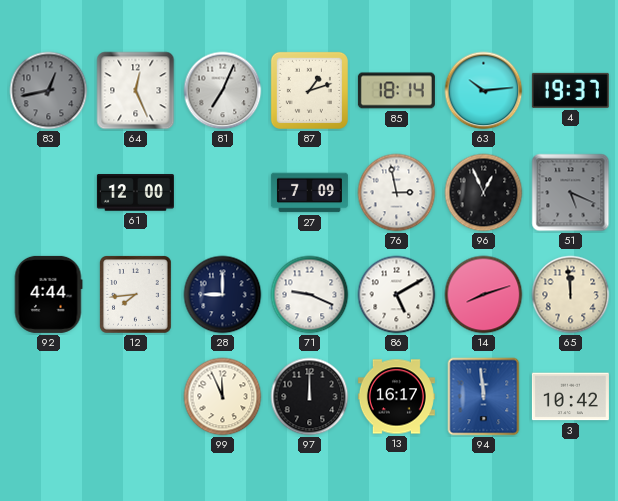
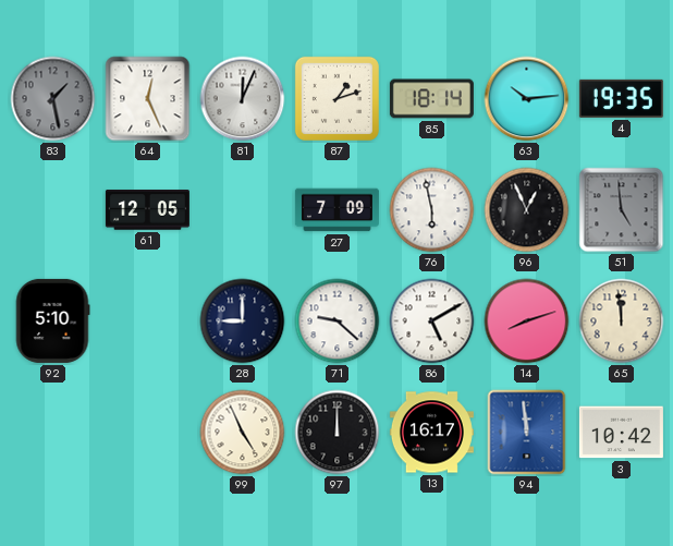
83: 12:43 -> 1:28 (53, 99)
81: 7:04 -> 12:04 (243, 99)
4: 19:37 -> 19:35 (621, 98)
61: 12:00 -> 12:05 (147, 210)
76: 2:58 -> 5:58 (432, 210)
51: 5:19 -> 4:59 (622, 210)
92: 4:44 -> 5:10 (52, 320)
12: 7:44 -> none (136, 295)
71: 9:19 -> 9:22 (338, 321)
99: 11:56 -> 4:56 (243, 433)
